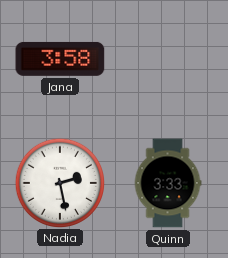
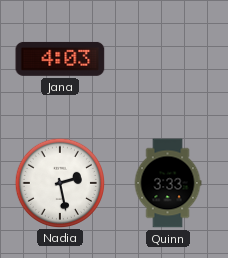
Jana: 3:58 -> 4:03 (60, 59)
